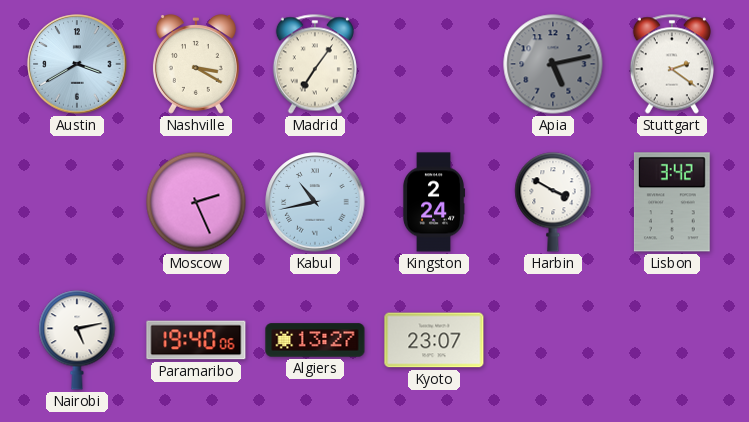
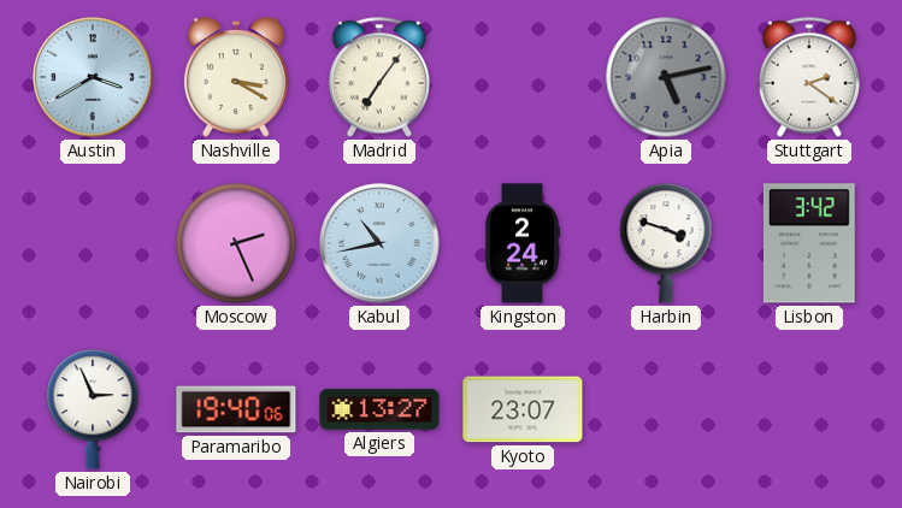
Harbin: 3:50 -> 3:48 (666, 243)
Nairobi: 5:13 -> 2:56 (93, 409)
